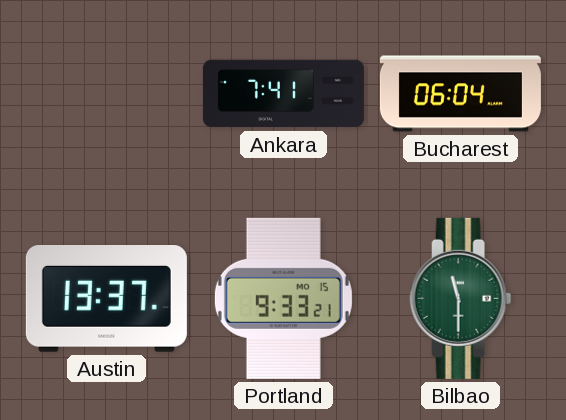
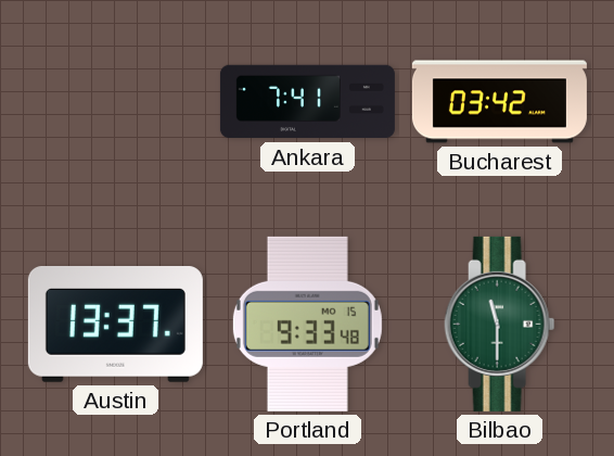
Bucharest: 06:04 -> 03:42 (499, 102)
Portland: 9:33:21 -> 9:33:48 (307, 324)
